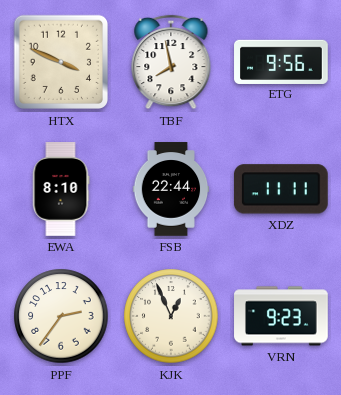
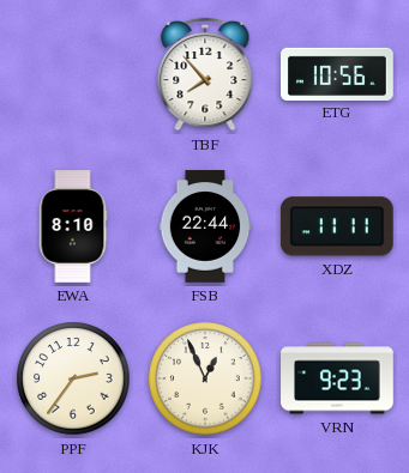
HTX: 3:49 -> none (61, 62)
TBF: 7:58 -> 7:53 (205, 74)
ETG: 9:56 -> 10:56 (337, 73)
